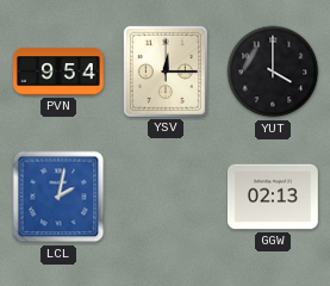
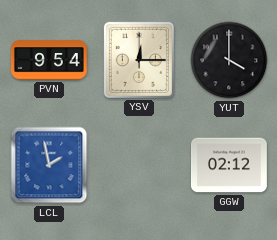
LCL: 2:02 -> 1:58 (49, 165)
GGW: 02:13 -> 02:12 (230, 165)
